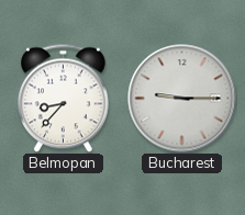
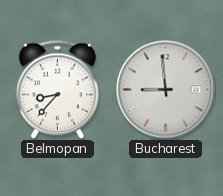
Bucharest: 9:15 -> 8:59 (166, 90)
